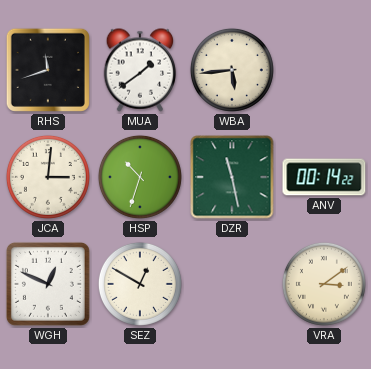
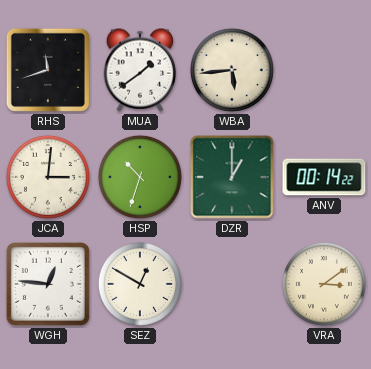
DZR: 11:28 -> 1:00 (232, 177)
WGH: 12:49 -> 12:46 (48, 284)
